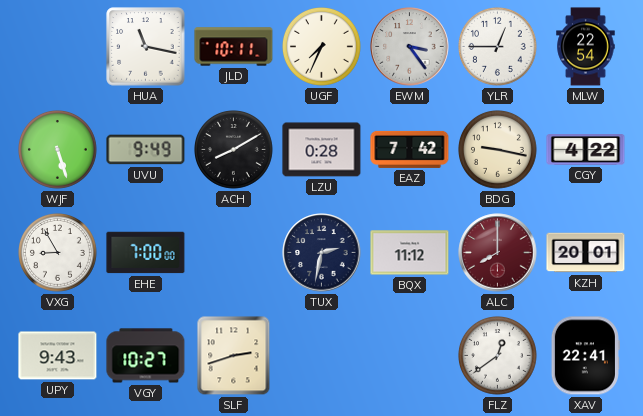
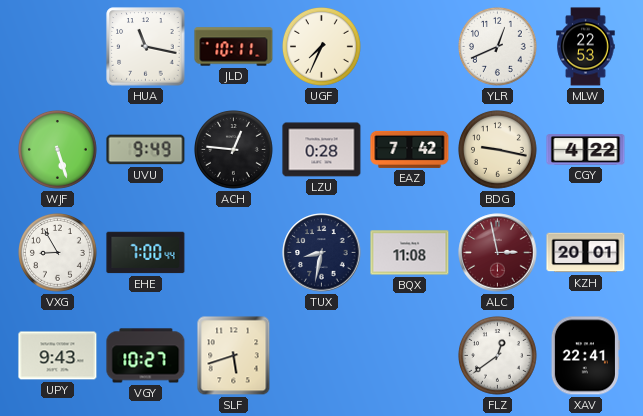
EWM: 3:24 -> none (410, 47)
YLR: 12:45 -> 12:41 (498, 47)
MLW: 22:54 -> 22:53 (586, 47)
ACH: 8:10 -> 12:46 (234, 150)
EHE: 7:00:00 -> 7:00:44 (146, 253)
TUX: 2:32 -> 8:32 (322, 253)
BQX: 11:12 -> 11:08 (410, 253)
ALC: 8:00 -> 2:58 (498, 253)
SLF: 2:42 -> 5:42 (234, 356)
